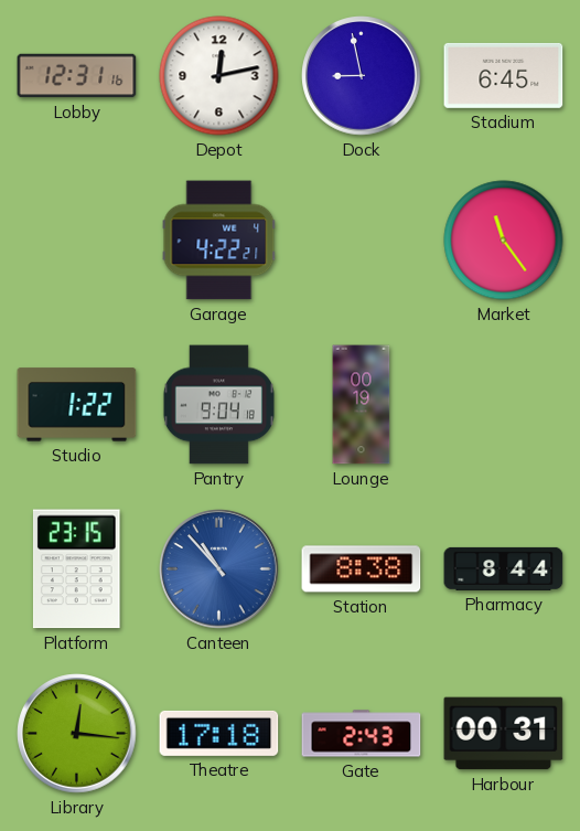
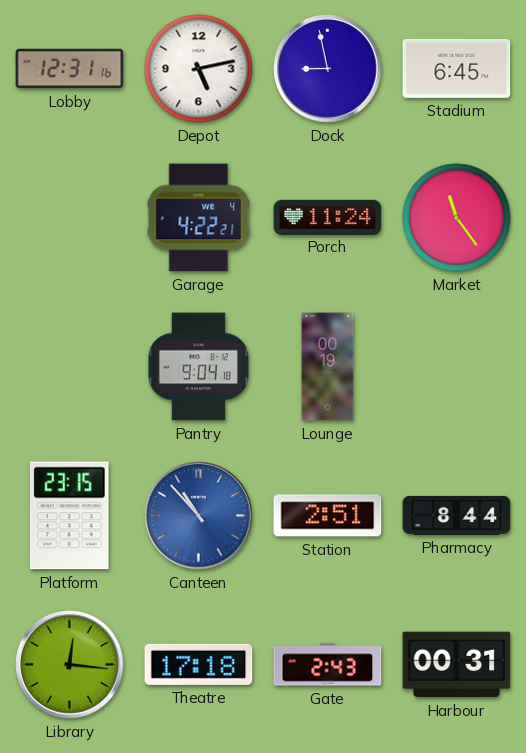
Depot: 12:13 -> 5:13 (199, 69)
Porch: none -> 11:24 (328, 217)
Studio: 1:22 -> none (77, 405)
Station: 8:38 -> 2:51 (328, 516)
